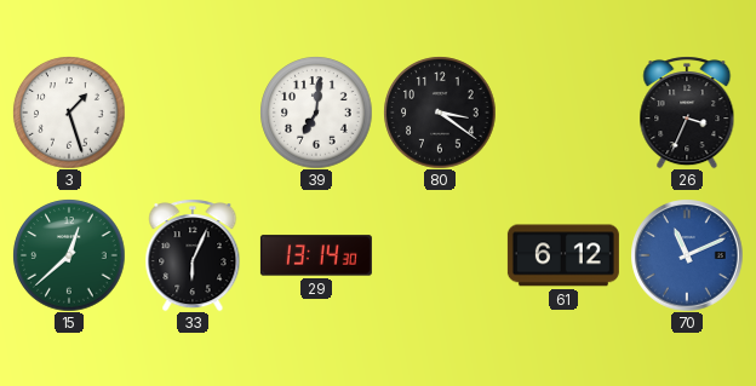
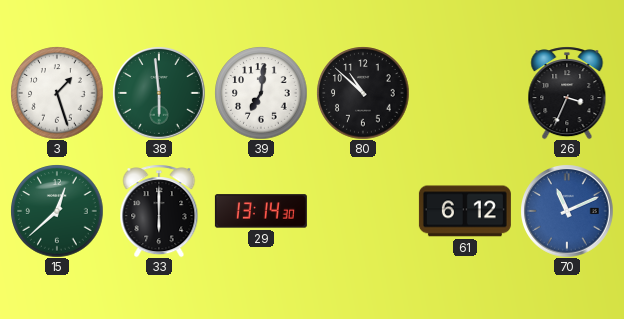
38: none -> 5:59 (159, 93)
80: 3:21 -> 10:52 (363, 93)
33: 6:04 -> 6:00 (159, 211)
